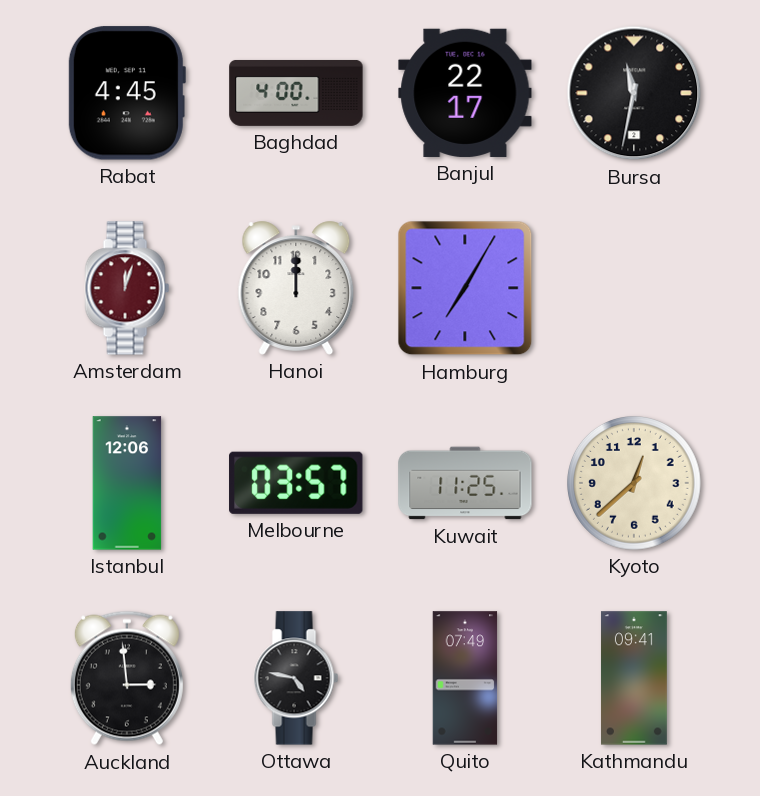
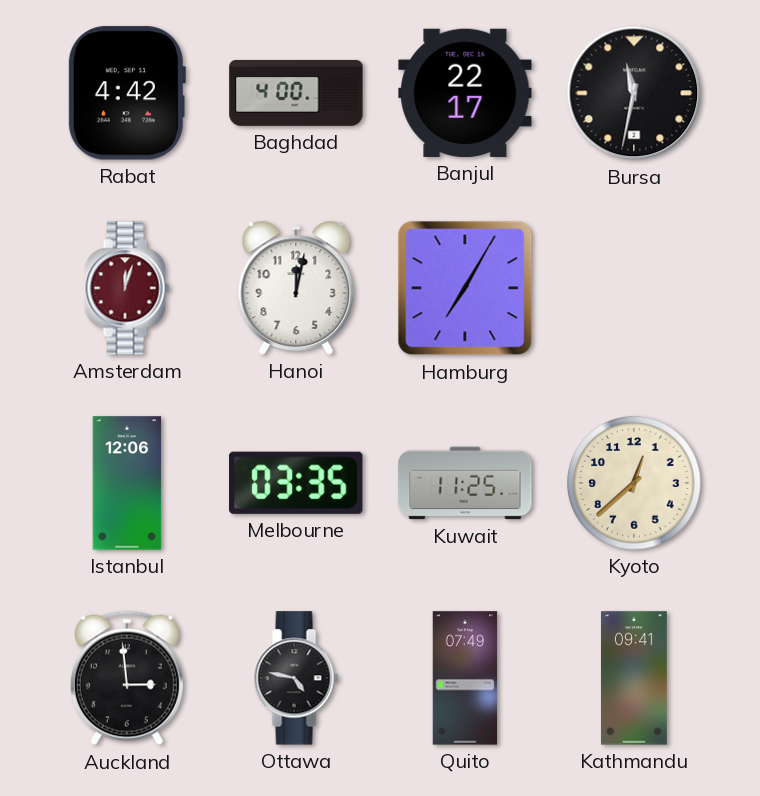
Rabat: 4:45 -> 4:42 (127, 93)
Hanoi: 12:00 -> 12:02 (296, 288)
Melbourne: 03:57 -> 03:35 (296, 483)
